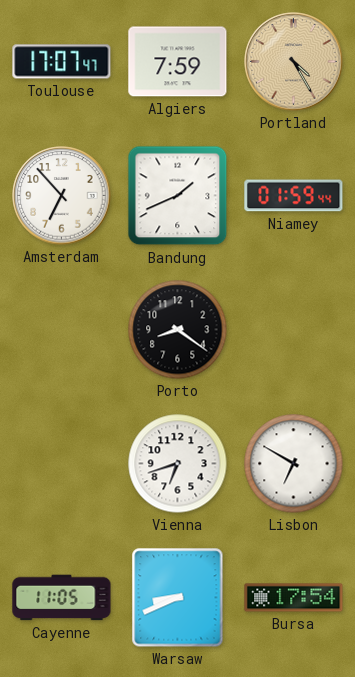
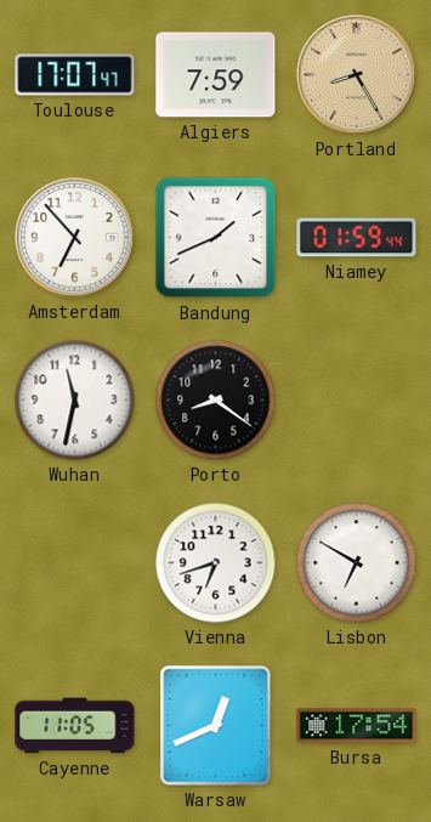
Portland: 4:25 -> 8:25 (357, 75)
Wuhan: none -> 11:32 (75, 401)
Warsaw: 8:41 -> 12:41 (216, 726)
